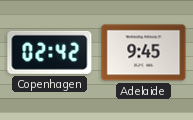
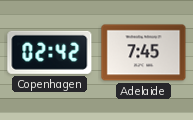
Adelaide: 9:45 -> 7:45 (144, 53)
